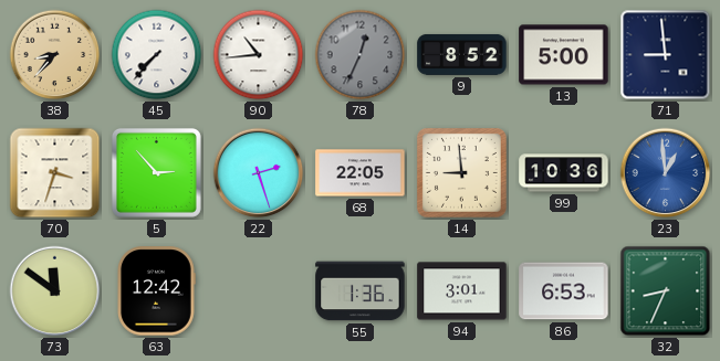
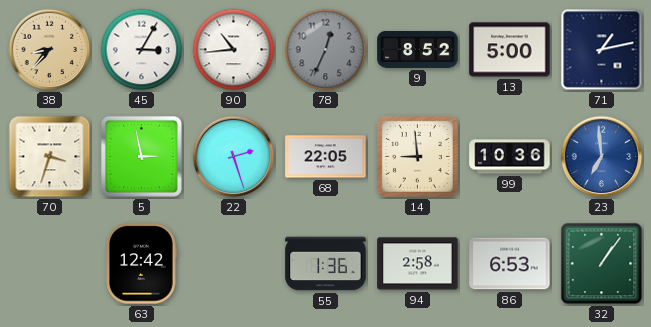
45: 7:37 -> 3:05 (142, 50)
71: 8:59 -> 1:13 (602, 50)
5: 2:53 -> 2:58 (141, 156)
23: 12:59 -> 6:59 (602, 157)
73: 11:51 -> none (55, 291)
94: 3:01 -> 2:58 (418, 264)
32: 8:34 -> 1:06 (602, 264)
